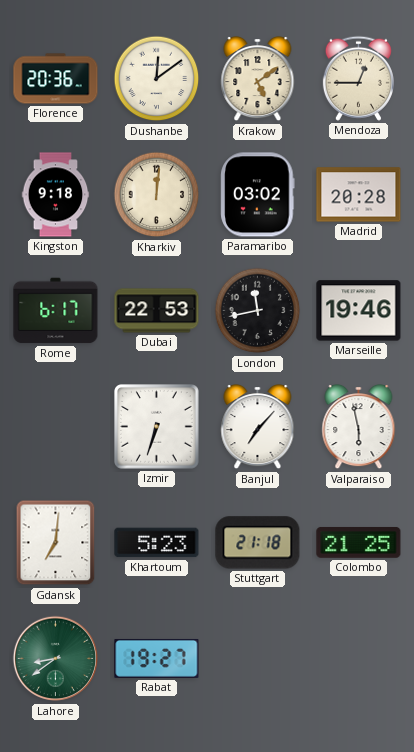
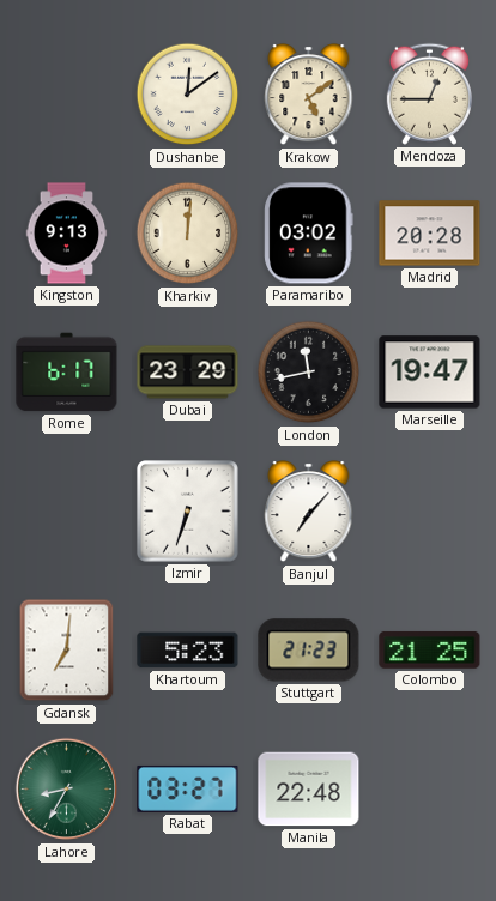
Florence: 20:36 -> none (56, 79)
Kingston: 9:18 -> 9:13 (67, 234)
Dubai: 22:53 -> 23:29 (188, 373)
Marseille: 19:46 -> 19:47 (430, 373)
Valparaiso: 5:58 -> none (359, 428)
Stuttgart: 21:18 -> 21:23 (309, 651)
Lahore: 8:39 -> 8:35 (67, 790)
Rabat: 19:27 -> 03:27 (188, 788)
Manila: none -> 22:48 (309, 790)
